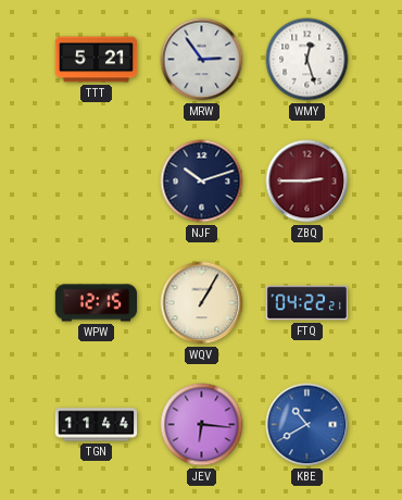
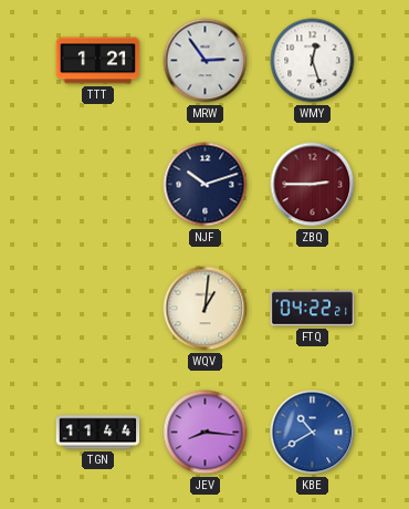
TTT: 5:21 -> 1:21 (98, 61)
WPW: 12:15 -> none (97, 303)
WQV: 1:05 -> 1:01 (206, 309)
JEV: 6:16 -> 8:16 (206, 433)
